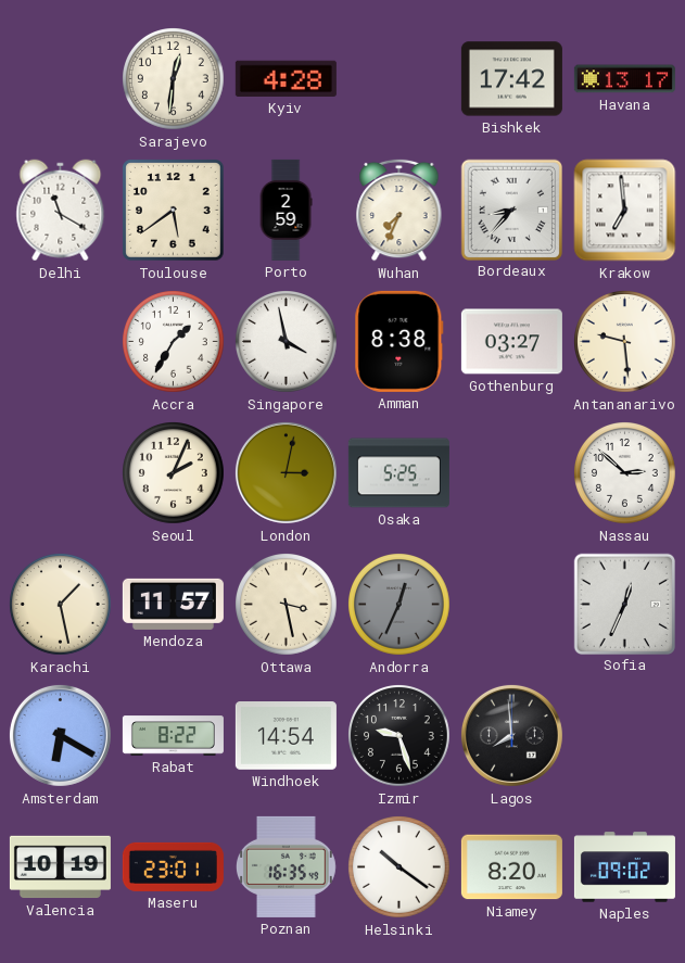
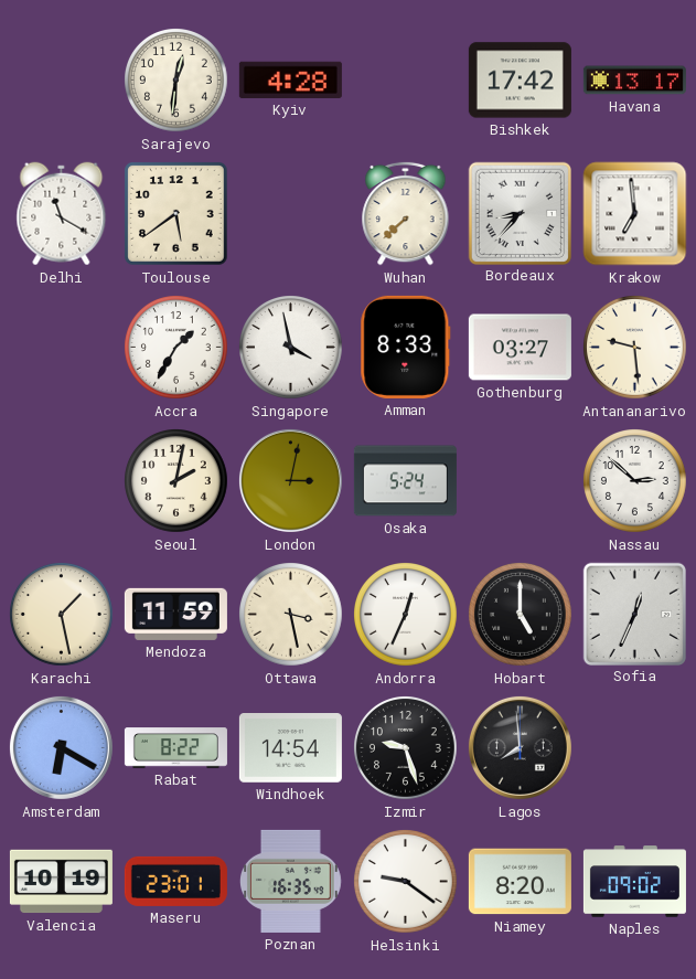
Porto: 2:59 -> none (286, 210)
Wuhan: 7:34 -> 7:38 (406, 213)
Amman: 8:38 -> 8:33 (406, 347)
Seoul: 2:04 -> 2:02 (176, 481)
Osaka: 5:25 -> 5:24 (405, 481)
Mendoza: 11:57 -> 11:59 (175, 614)
Andorra dial: grey -> white (406, 615)
Hobart: none -> 5:00 (521, 615)
Helsinki: 10:21 -> 9:21 (406, 882)
